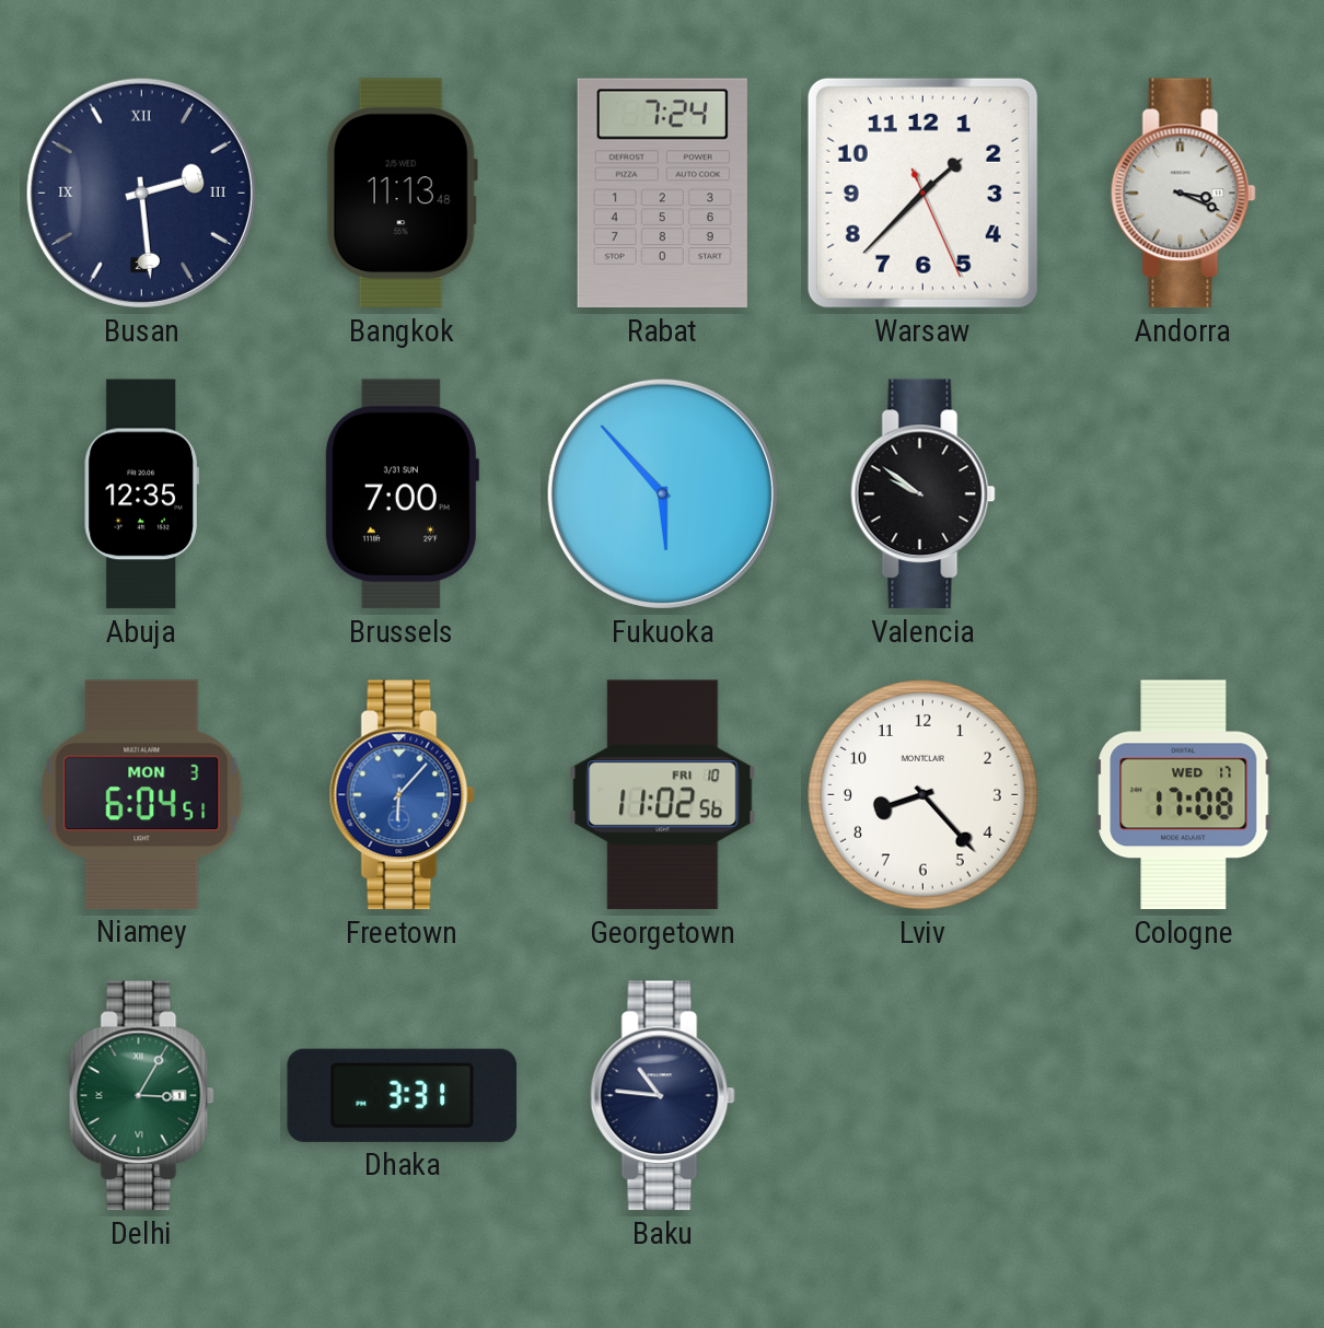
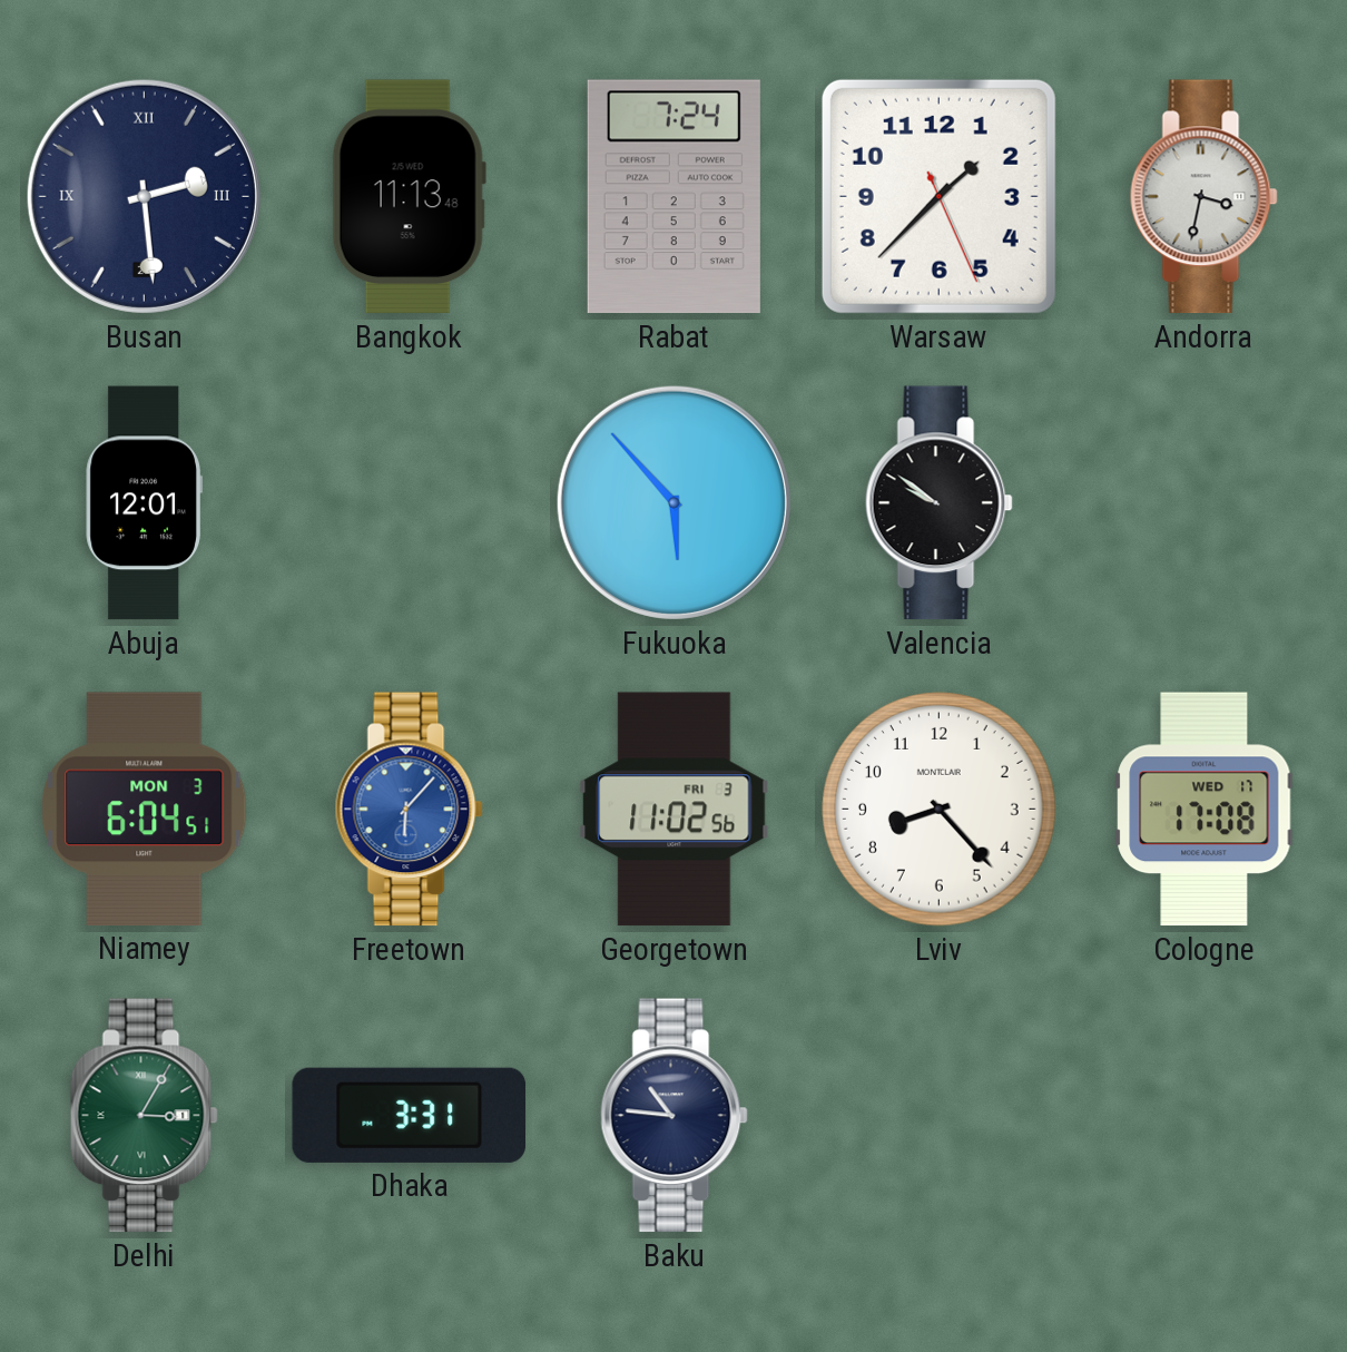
Andorra: 3:19 -> 3:32 (1203, 197)
Abuja: 12:35 -> 12:01 (144, 503)
Brussels: 7:00 -> none (402, 494)
Georgetown date: FRI 10 -> FRI 3 (675, 810)
